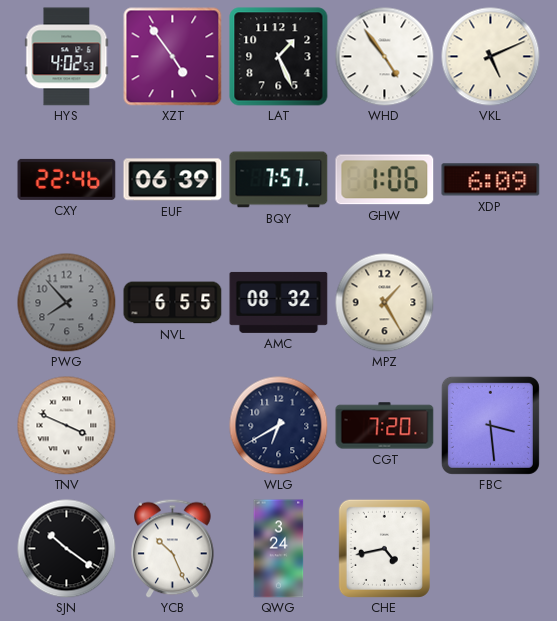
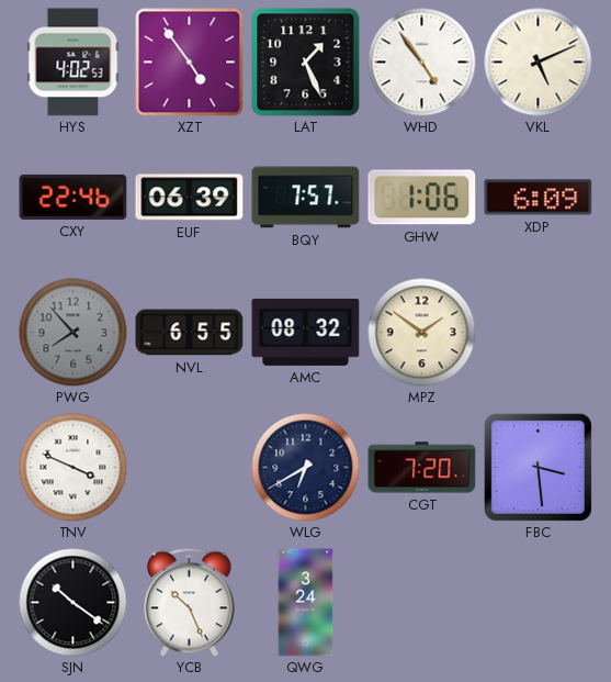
MPZ: 1:25 -> 1:51 (422, 333)
CHE: 4:43 -> none (384, 548)
